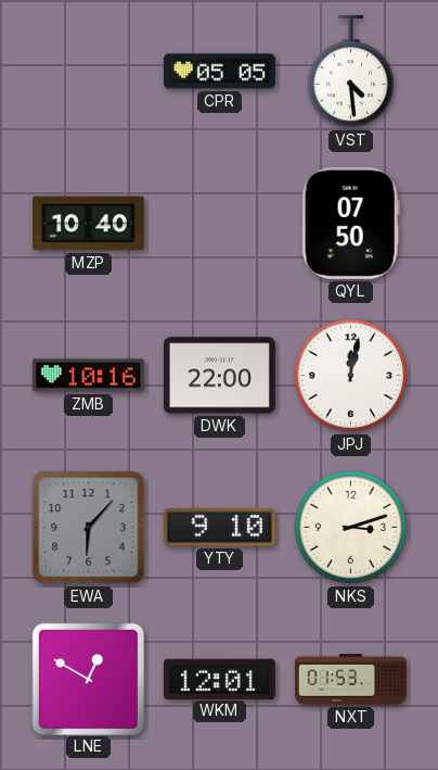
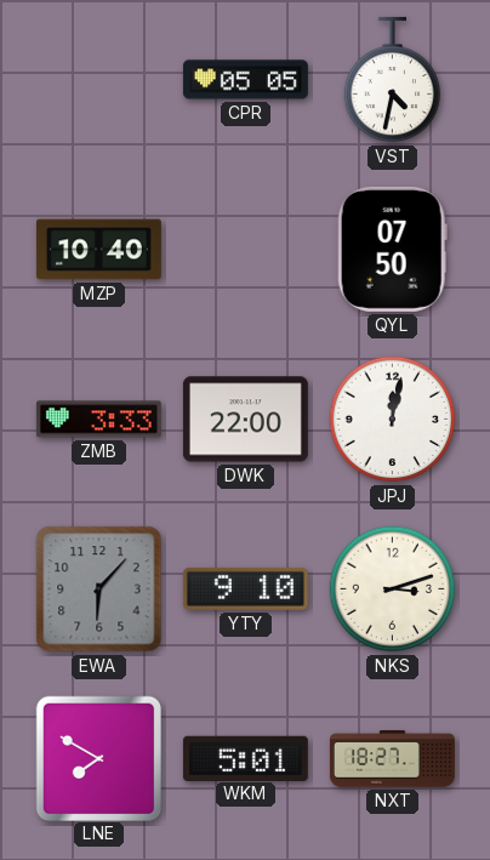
VST: 4:29 -> 4:32 (392, 80)
ZMB: 10:16 -> 3:33 (98, 420)
LNE: 12:50 -> 7:50 (98, 758)
WKM: 12:01 -> 5:01 (245, 758)
NXT: 01:53 -> 18:27 (392, 759)
